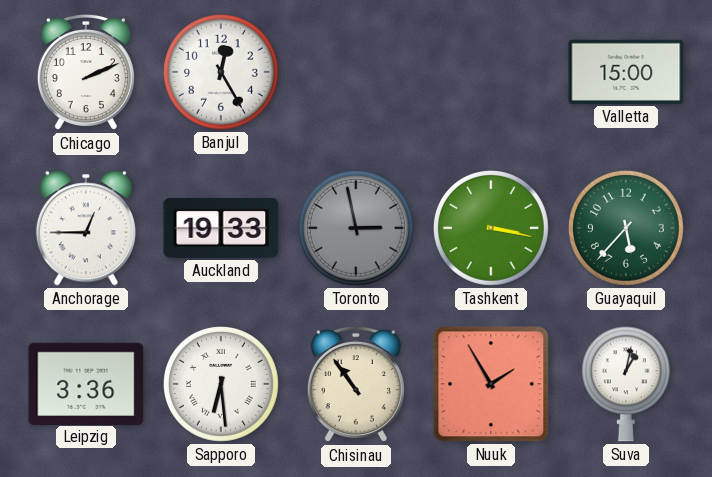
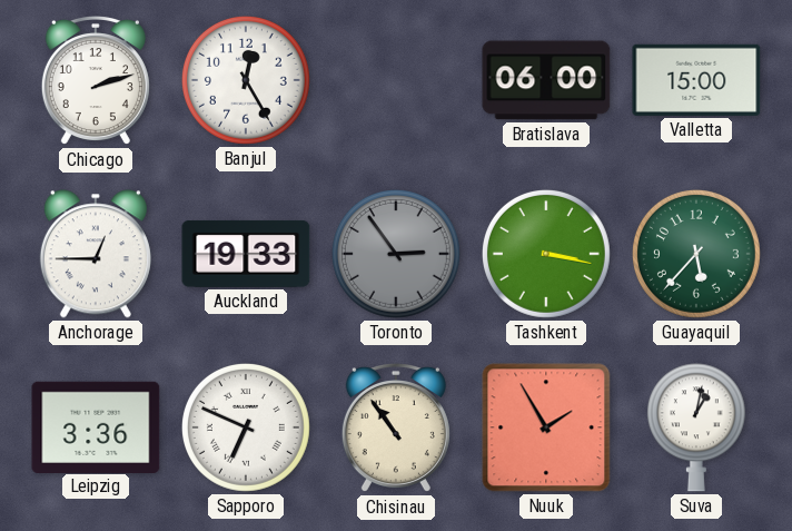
Chicago: 2:11 -> 2:12 (96, 80)
Bratislava: none -> 06:00 (546, 80)
Toronto: 2:58 -> 2:54 (396, 254)
Sapporo: 6:29 -> 6:49 (246, 427)
